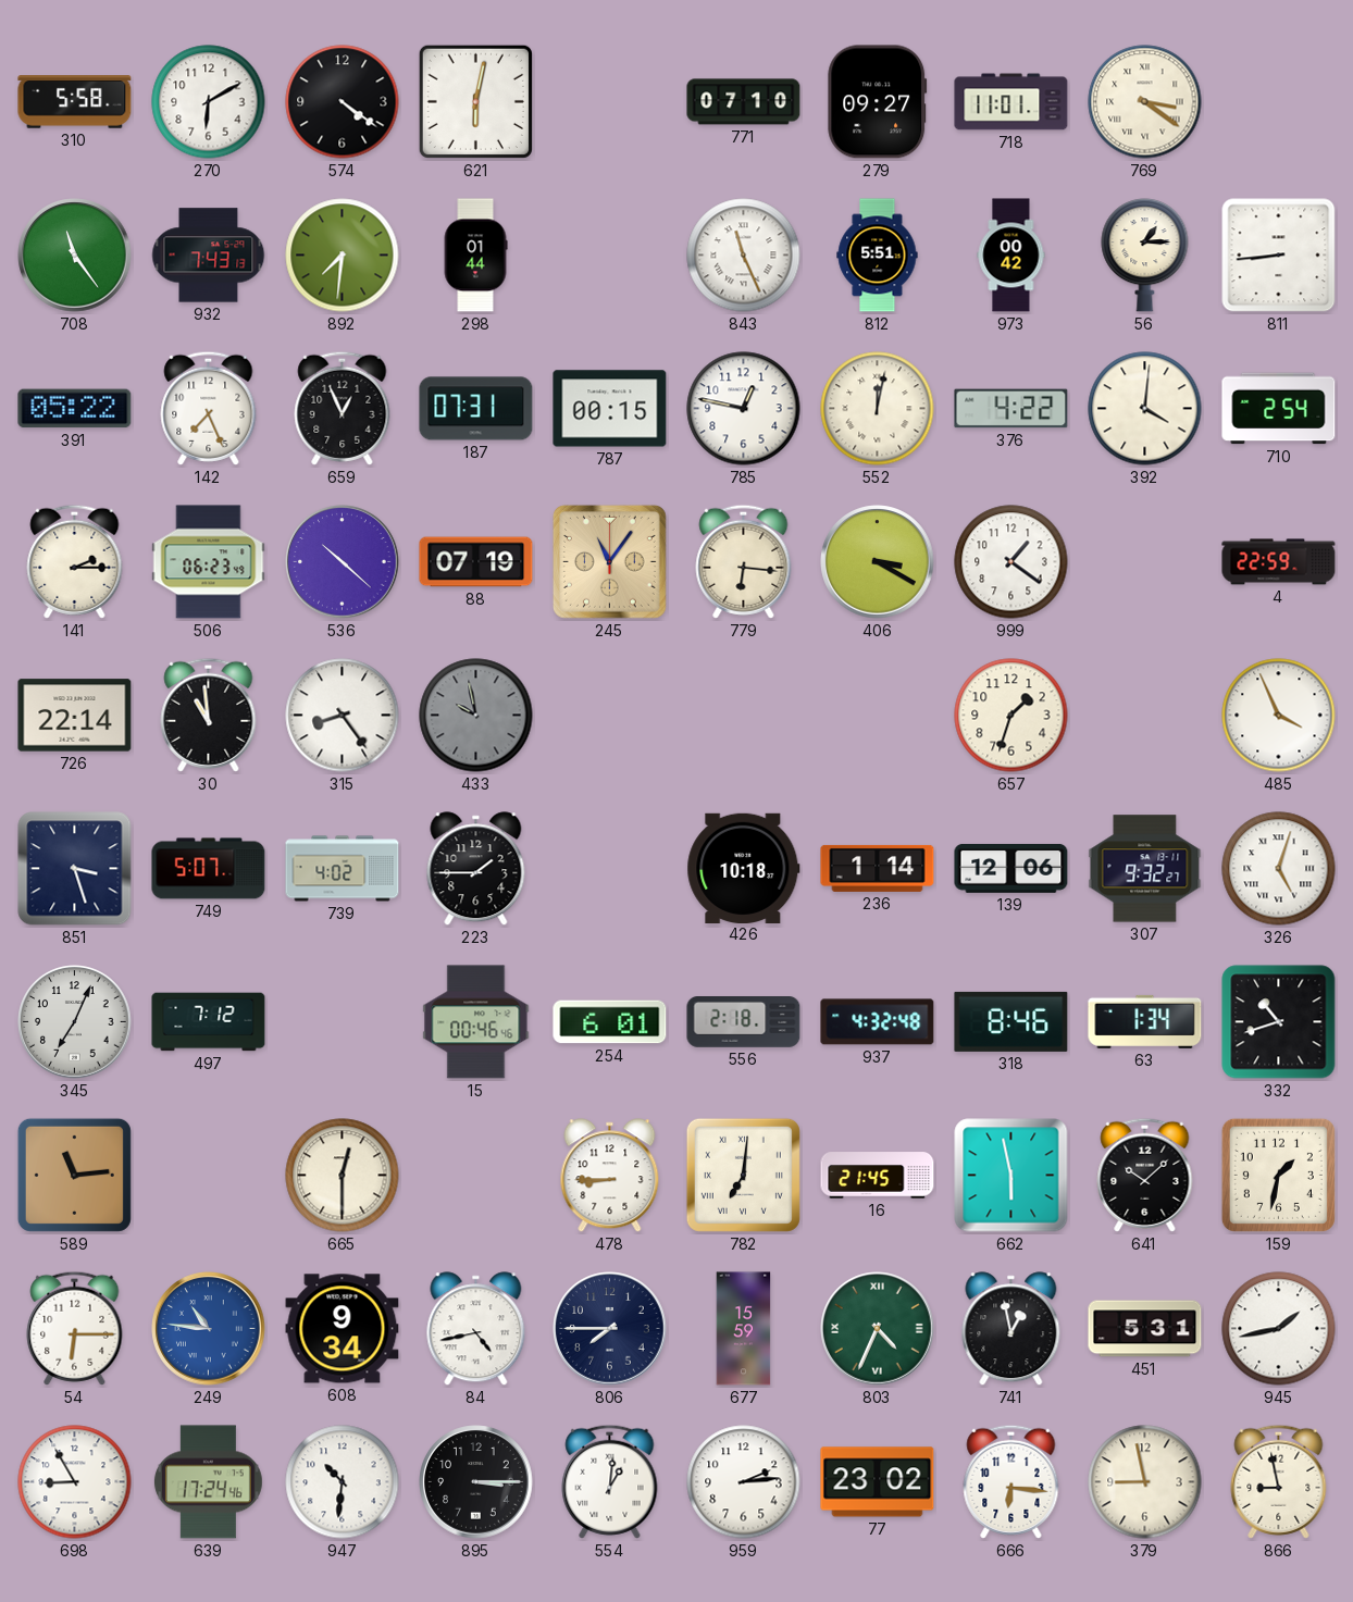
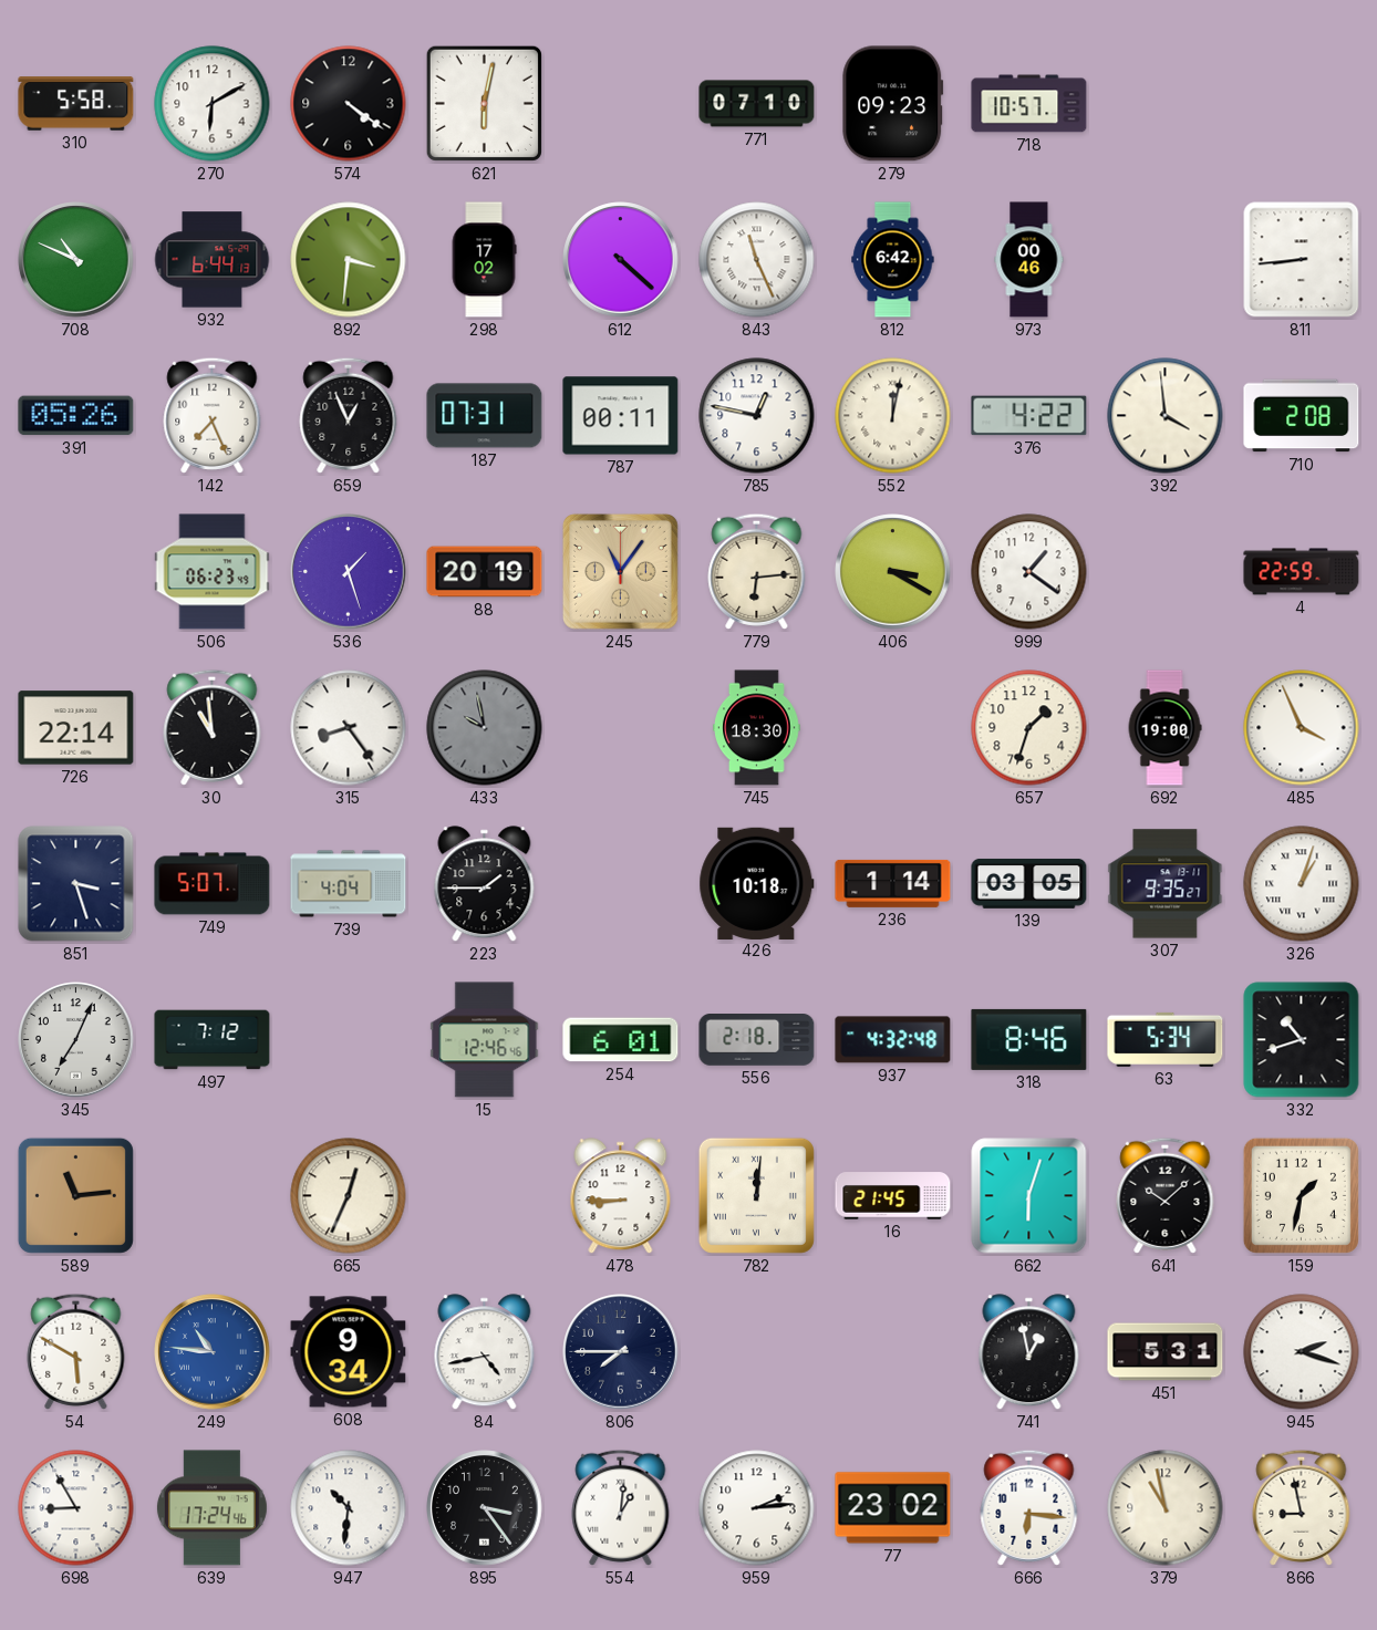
279: 09:27 -> 09:23 (893, 104)
718: 11:01 -> 10:57 (1029, 104)
769: 3:21 -> none (1145, 102)
708: 11:24 -> 10:49 (76, 260)
932: 7:43 -> 6:44 (213, 260)
892: 7:31 -> 3:31 (349, 260)
298: 01:44 -> 17:02 (484, 260)
612: none -> 4:22 (621, 260)
812: 5:51 -> 6:42 (893, 260)
973: 00:42 -> 00:46 (1029, 260)
56: 1:15 -> none (1145, 256)
391: 05:22 -> 05:26 (76, 416)
787: 00:15 -> 00:11 (621, 416)
392: 4:01 -> 3:59 (1166, 416)
710: 2:54 -> 2:08 (1302, 416)
141: 2:15 -> none (75, 561)
536: 10:22 -> 1:27 (349, 572)
88: 07:19 -> 20:19 (485, 572)
779: 6:16 -> 6:14 (757, 571)
745: none -> 18:30 (757, 728)
692: none -> 19:00 (1164, 728)
739: 4:02 -> 4:04 (349, 884)
139: 12:06 -> 03:05 (1029, 883)
307: 9:32 -> 9:35 (1166, 884)
326: 5:03 -> 1:03 (1302, 884)
15: 00:46 -> 12:46 (485, 1040)
63: 1:34 -> 5:34 (1166, 1039)
665: 12:30 -> 12:34 (349, 1196)
782: 7:01 -> 12:01 (756, 1195)
662: 5:58 -> 6:03 (1029, 1196)
54: 6:15 -> 5:50 (76, 1351)
677: 15:59 -> none (744, 1329)
803: 4:34 -> none (878, 1329)
945: 1:43 -> 2:18 (1302, 1352)
895: 3:15 -> 3:24 (485, 1508)
379: 8:58 -> 10:58 (1166, 1508)
